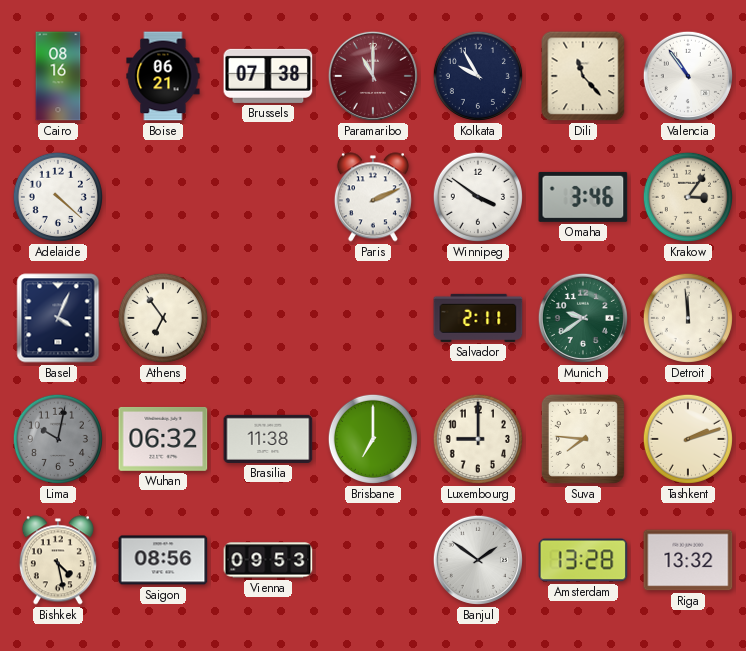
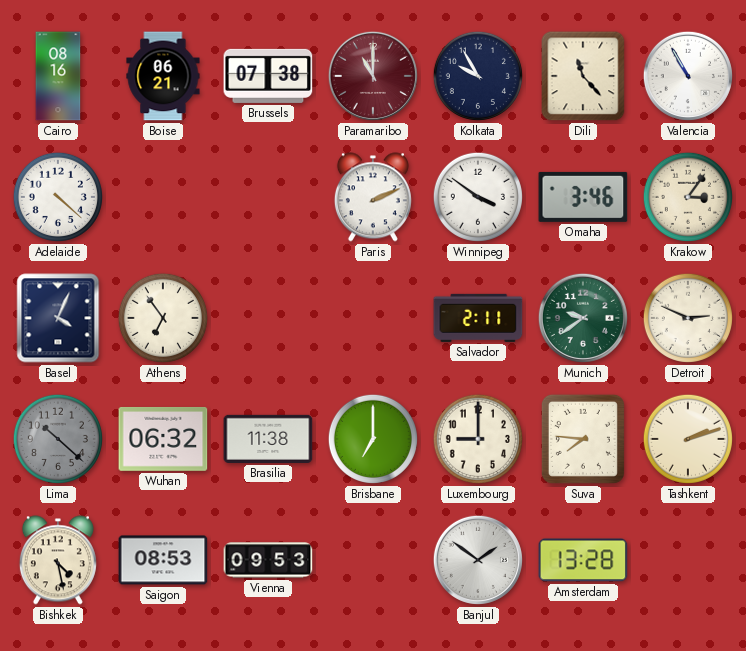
Valencia: 10:54 -> 10:55 (688, 76)
Detroit: 11:59 -> 2:49 (688, 318)
Lima: 10:02 -> 10:22 (58, 439)
Saigon: 08:56 -> 08:53 (163, 560)
Riga: 13:32 -> none (688, 560)
